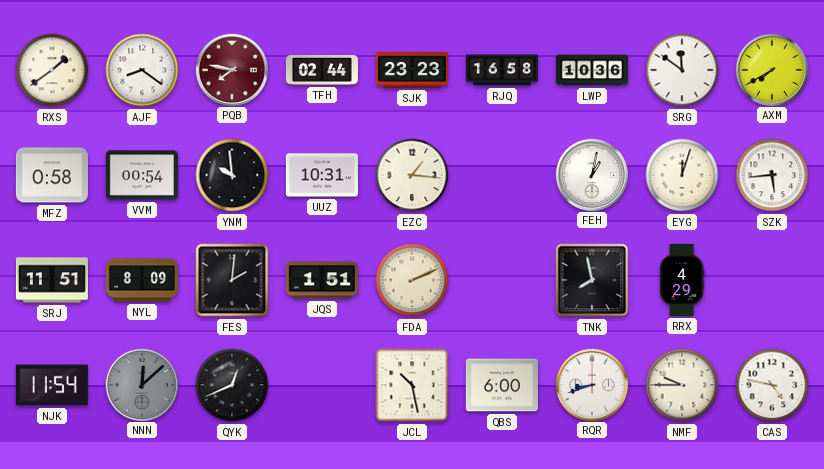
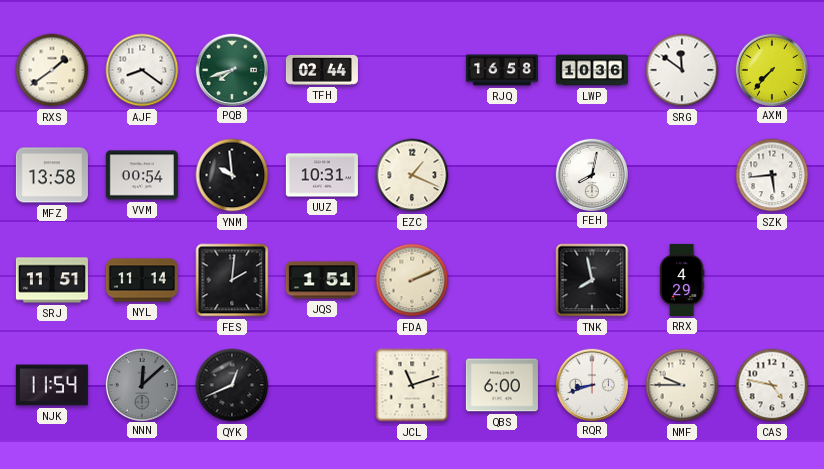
PQB: 7:47 -> 7:42 (231, 69)
PQB dial: burgundy -> green (231, 69)
SJK: 23:23 -> none (412, 71)
AXM: 7:40 -> 7:37 (771, 69)
MFZ: 0:58 -> 13:58 (52, 175)
EZC: 1:16 -> 1:19 (412, 175)
FEH: 1:02 -> 8:02 (591, 174)
EYG: 12:03 -> none (682, 175)
NYL: 8:09 -> 11:14 (142, 280)
JCL: 10:28 -> 11:12 (412, 385)
